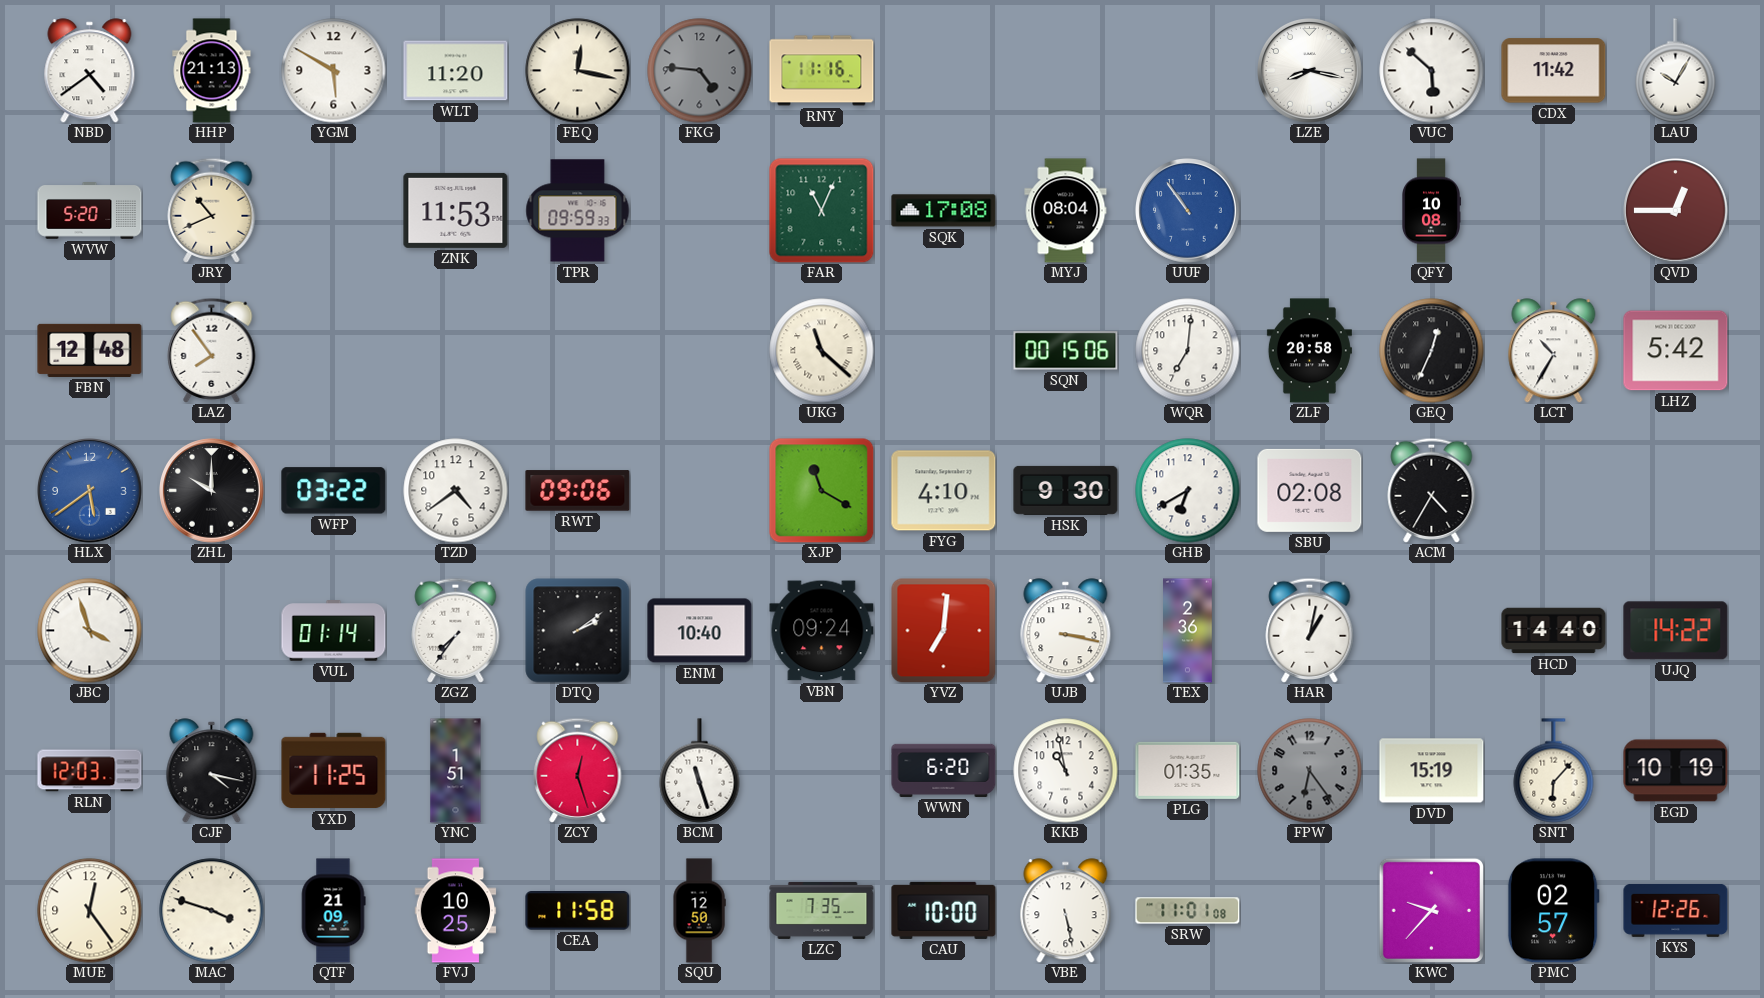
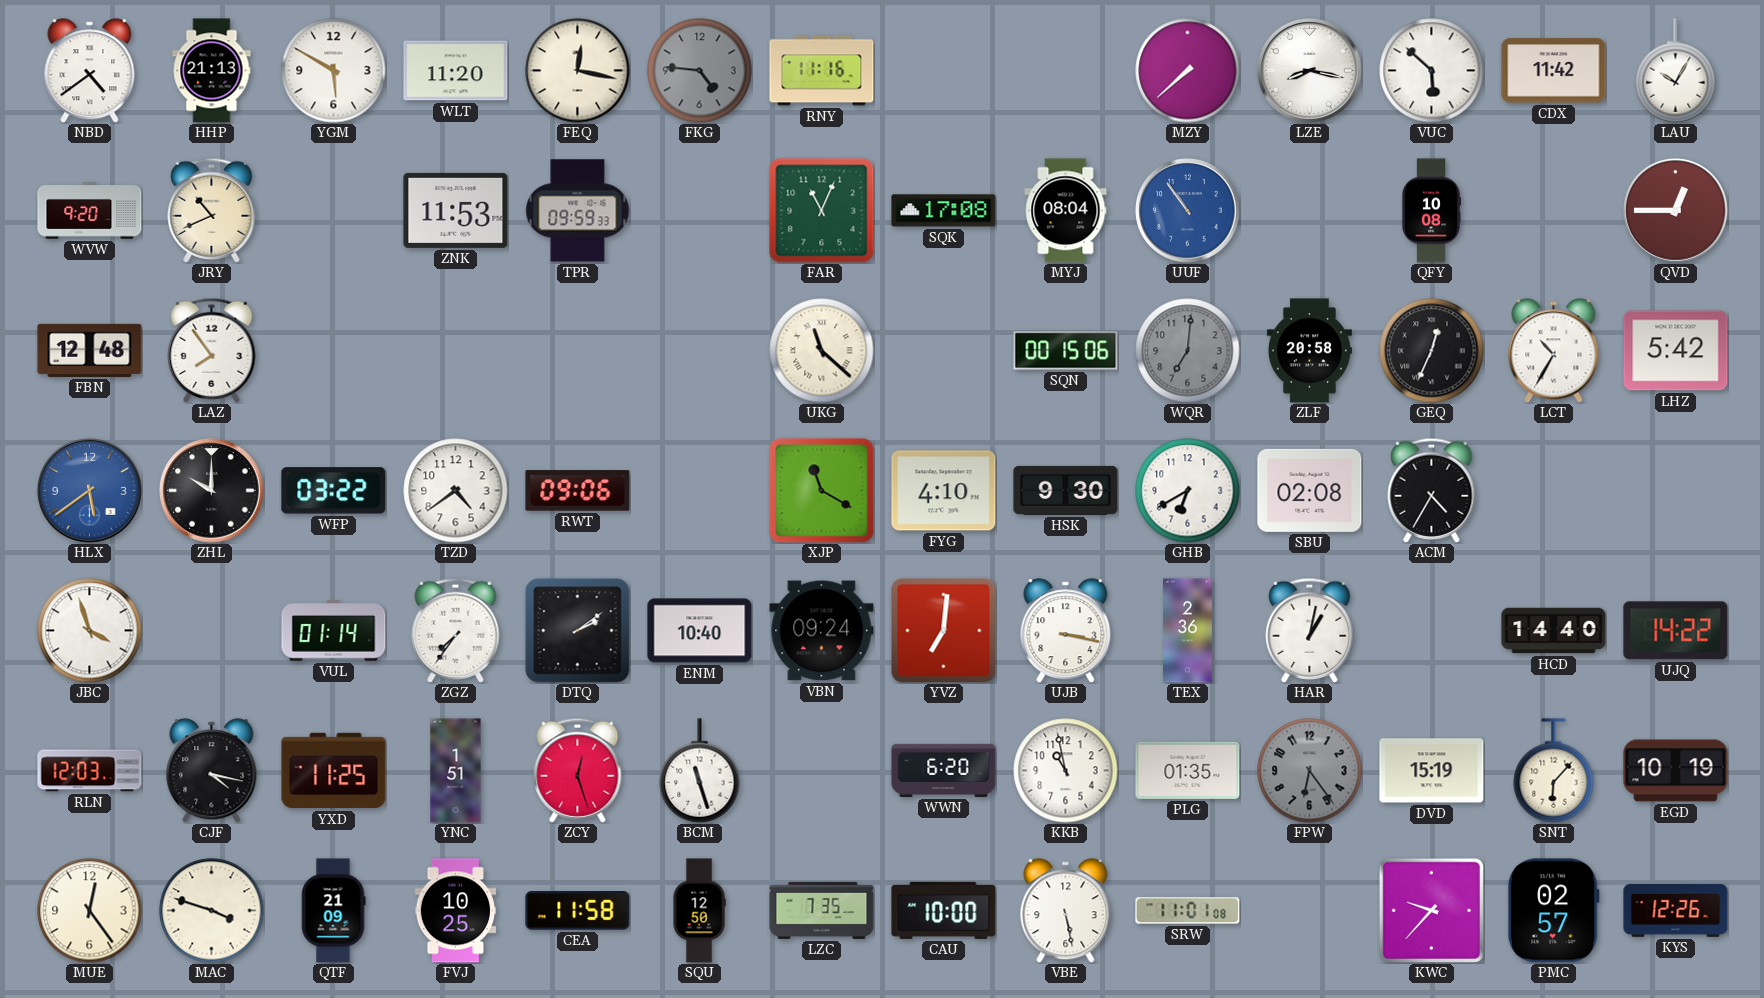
MZY: none -> 7:38 (1188, 71)
WVW: 5:20 -> 9:20 (90, 211)
WQR dial: white -> grey (1188, 351)
